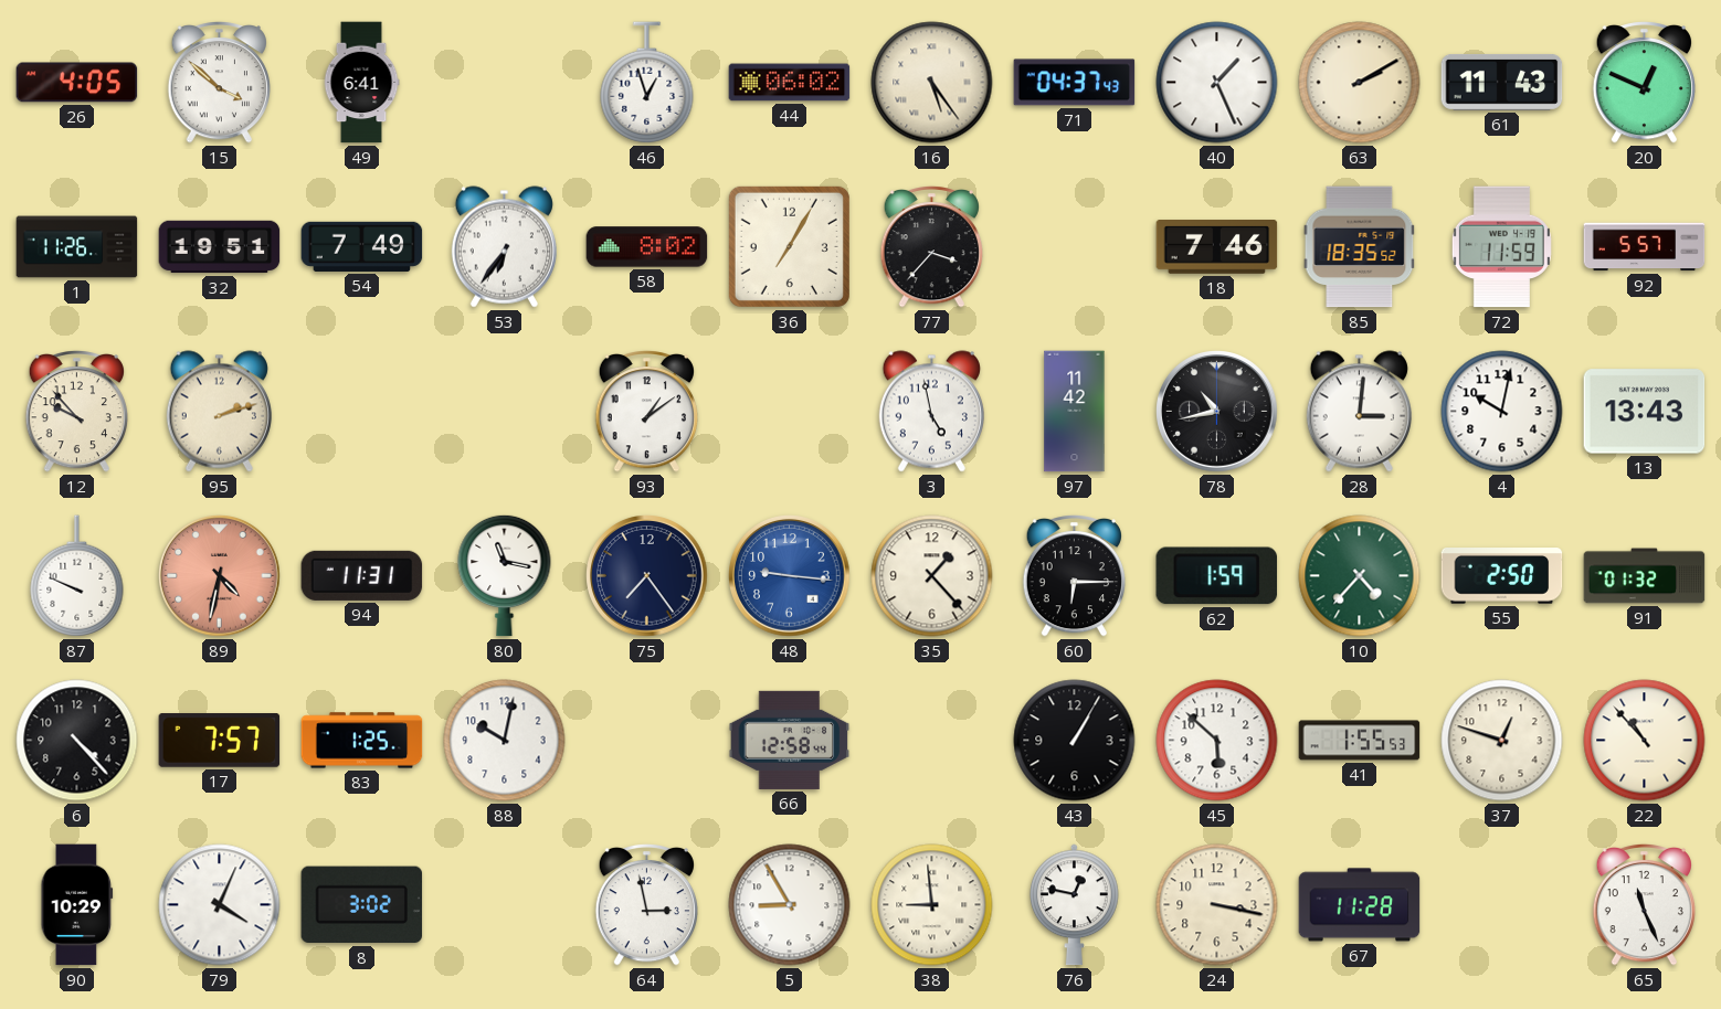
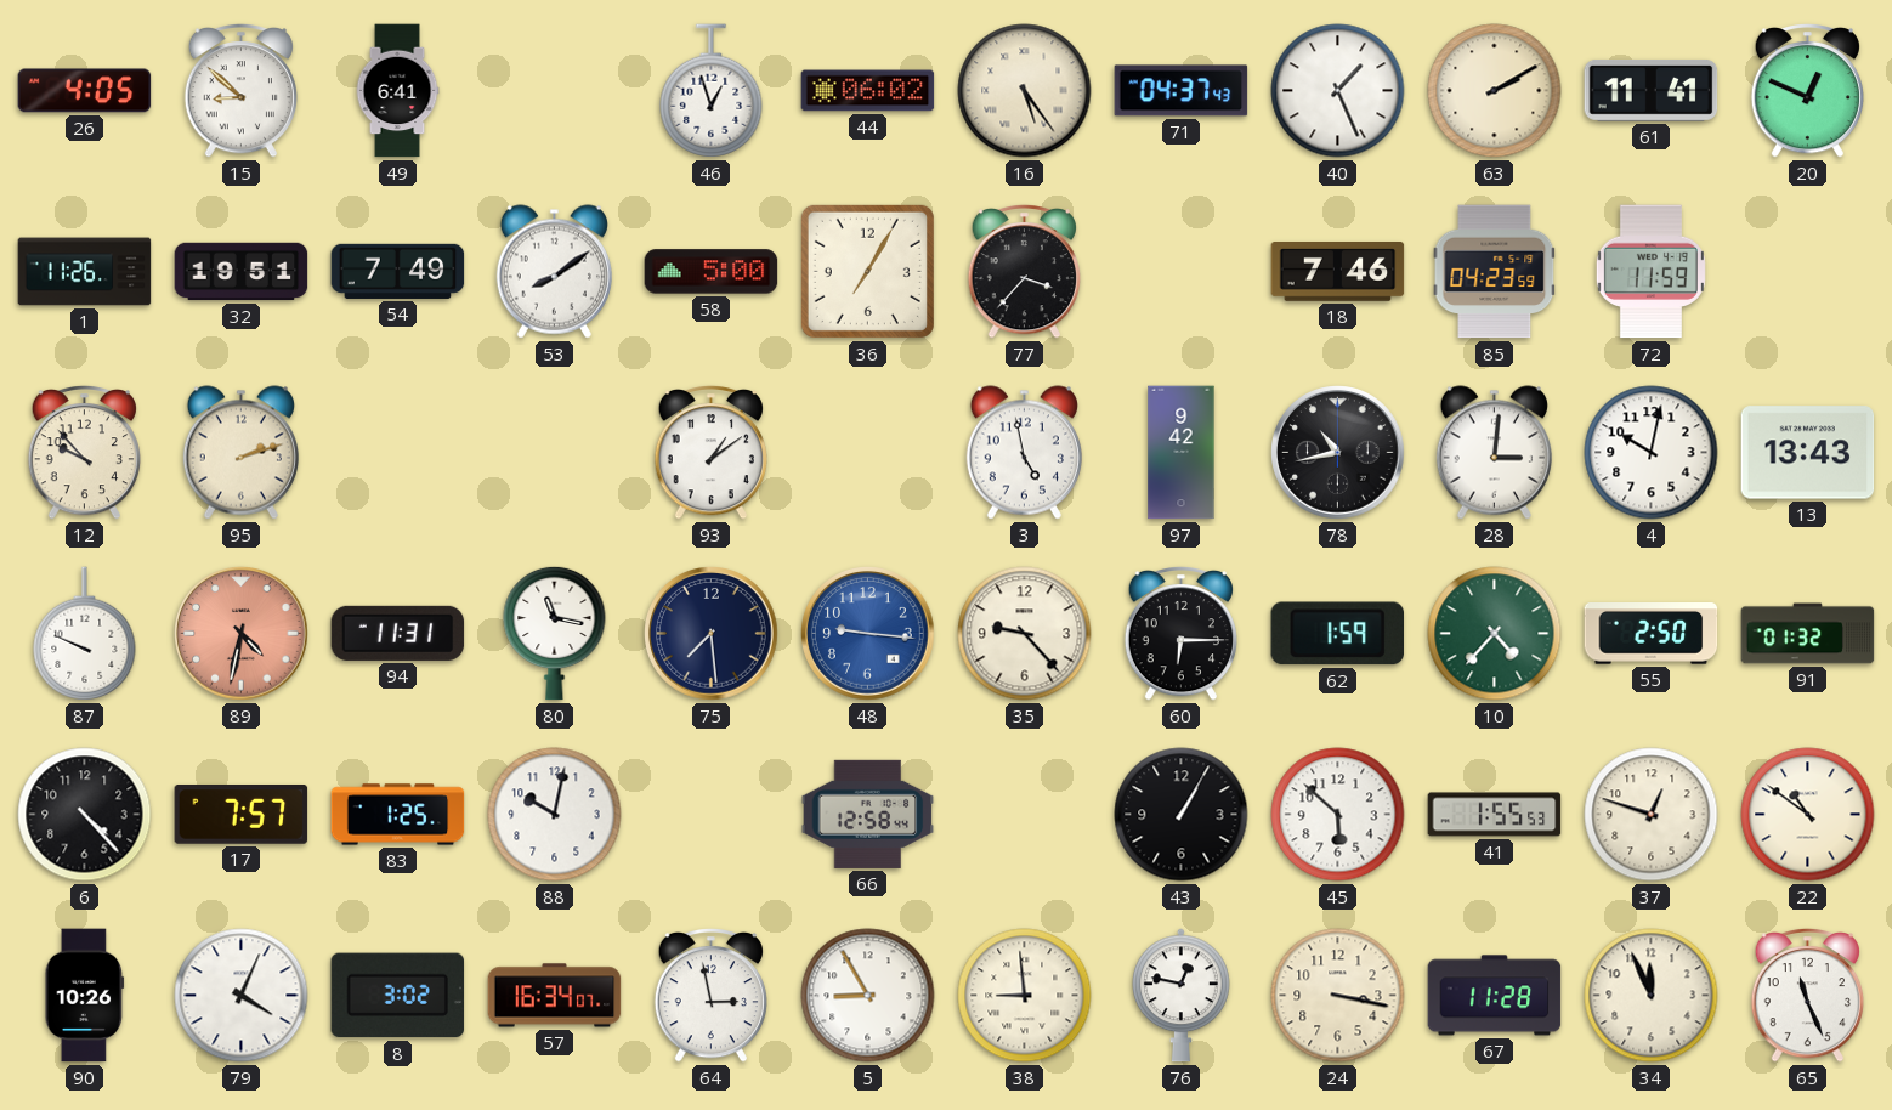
15: 3:52 -> 8:52 (240, 91)
61: 11:43 -> 11:41 (1652, 90)
53: 6:36 -> 8:09 (554, 272)
58: 8:02 -> 5:00 (712, 272)
85: 18:35 -> 04:23 (1495, 272)
92: 5:57 -> none (1645, 247)
97: 11:42 -> 9:42 (1182, 453)
75: 7:24 -> 7:29 (712, 634)
35: 1:23 -> 9:23 (1025, 634)
22: 10:53 -> 10:51 (1808, 815)
90: 10:29 -> 10:26 (85, 996)
57: none -> 16:34 (555, 996)
34: none -> 11:56 (1652, 996)
